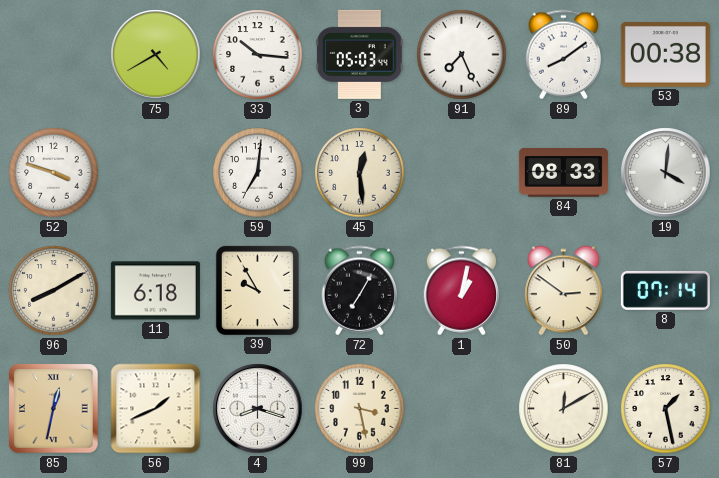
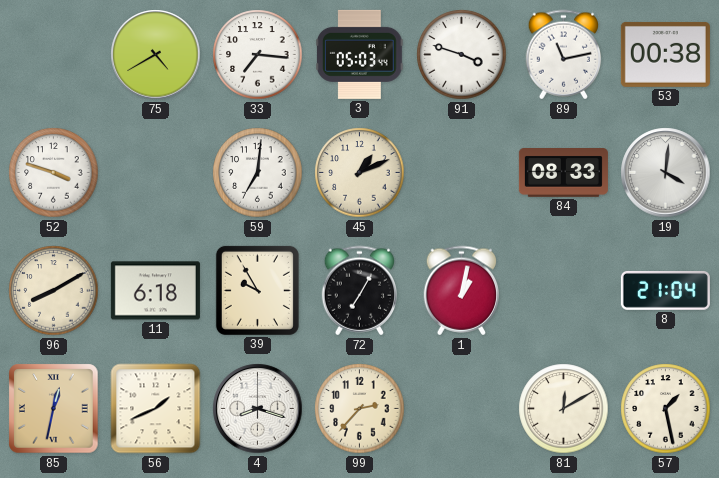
33: 10:16 -> 7:16 (258, 55)
91: 7:26 -> 3:48 (462, 55)
89: 8:09 -> 11:13 (564, 55)
45: 12:29 -> 1:11 (360, 173)
50: 2:51 -> none (564, 291)
8: 07:14 -> 21:04 (665, 291)
99: 3:28 -> 2:37 (360, 409)
